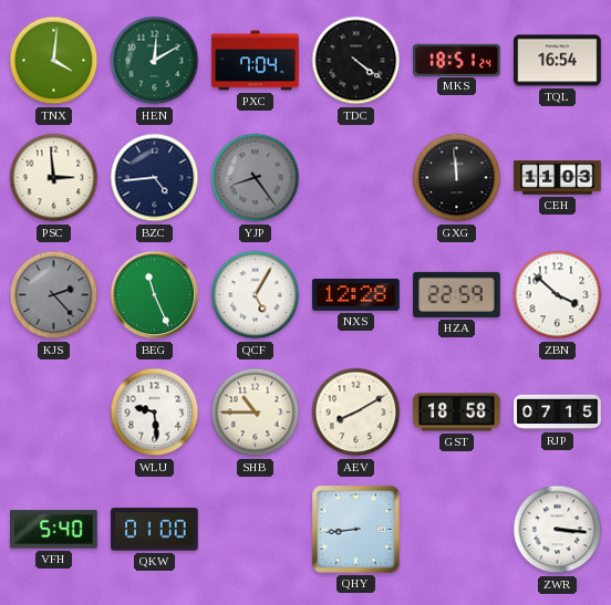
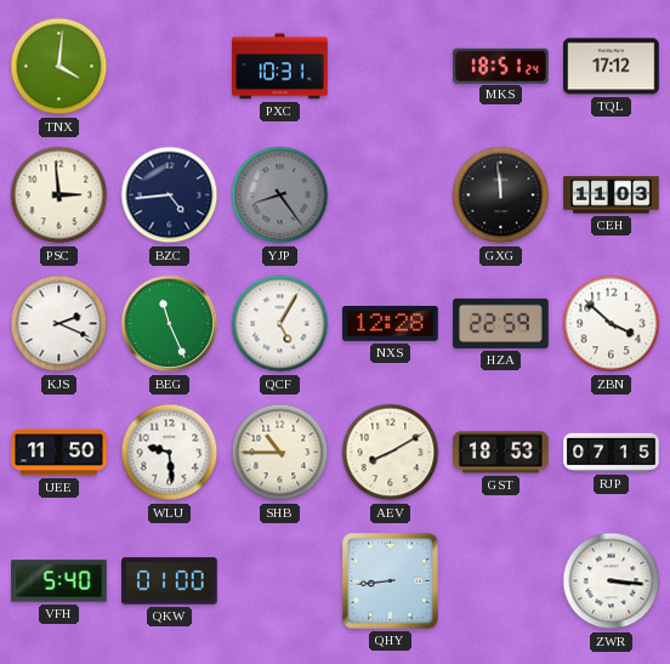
HEN: 12:10 -> none (155, 61)
PXC: 7:04 -> 10:31 (280, 67)
TDC: 4:21 -> none (356, 61)
TQL: 16:54 -> 17:12 (612, 67)
KJS: 2:23 -> 2:19 (59, 324)
KJS dial: grey -> white (59, 324)
UEE: none -> 11:50 (59, 453)
GST: 18:58 -> 18:53 (501, 453)
